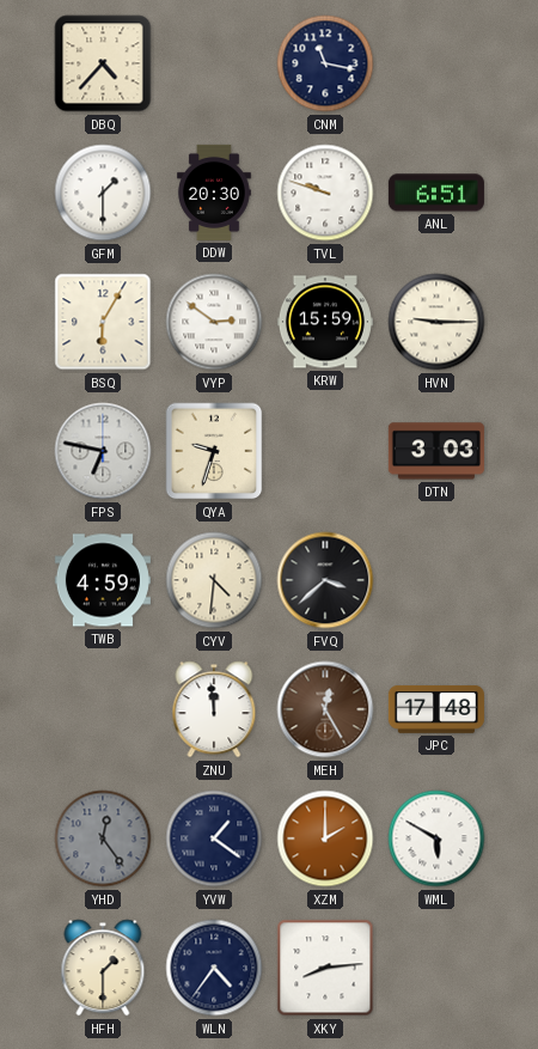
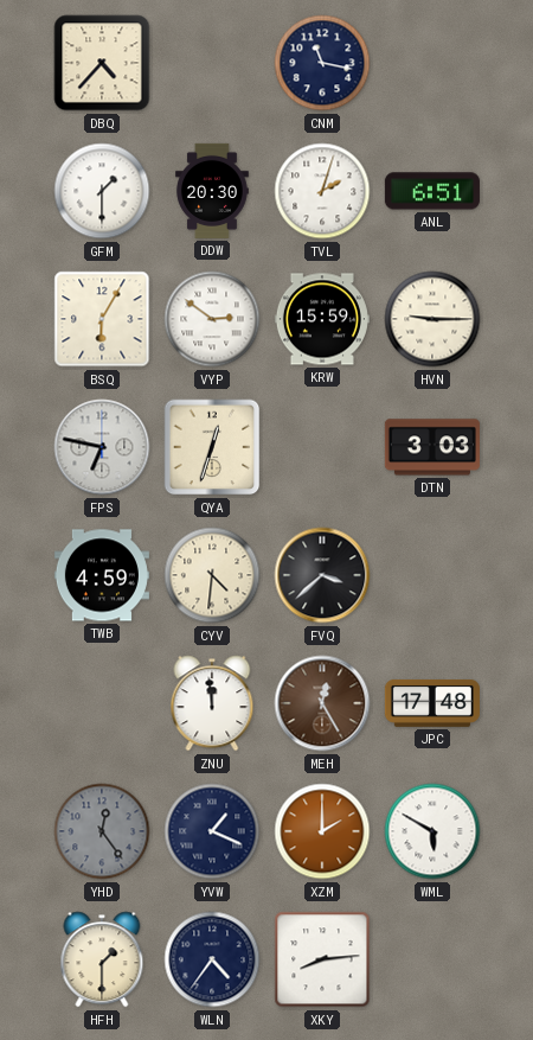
TVL: 9:48 -> 2:03 (322, 191)
QYA: 9:33 -> 12:33 (212, 447)
YVW: 1:21 -> 1:19 (212, 831)
